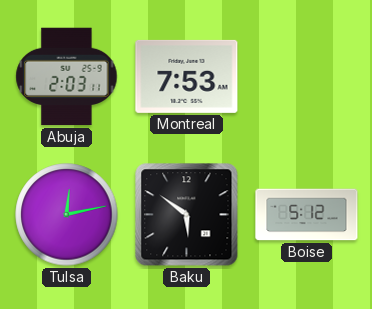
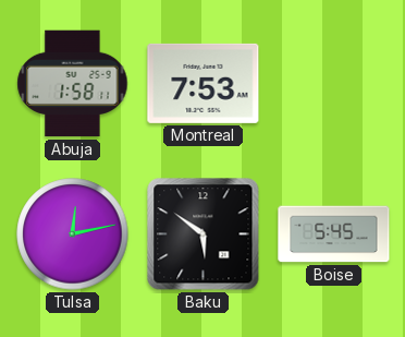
Abuja: 2:03 -> 1:58 (73, 84)
Boise: 5:12 -> 5:45 (334, 234)
